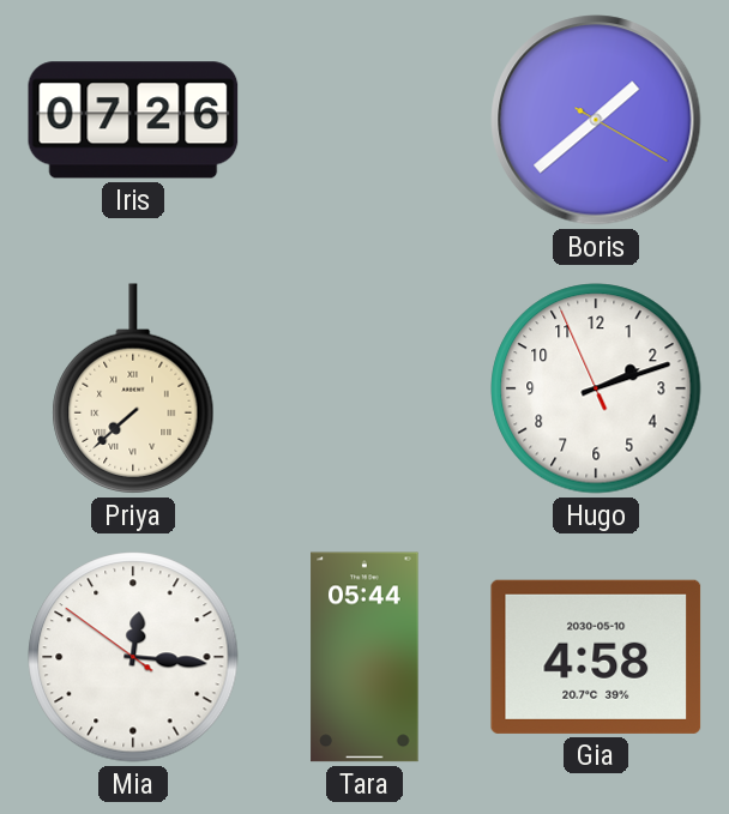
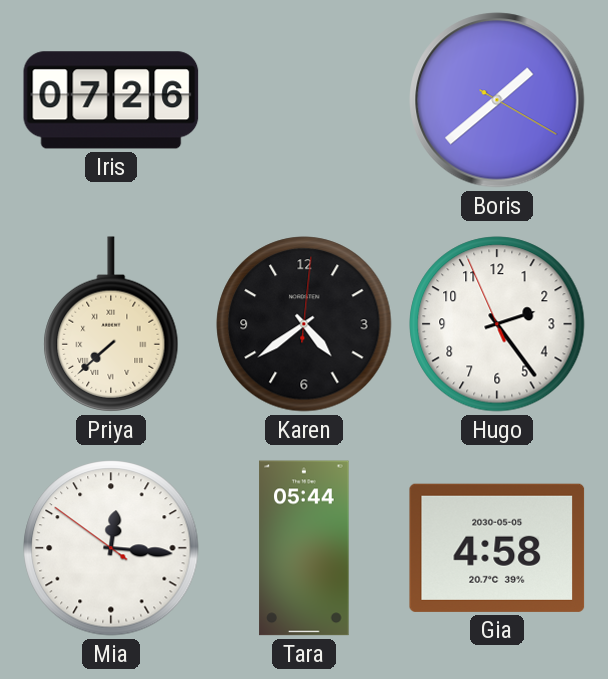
Karen: none -> 4:39 (304, 324)
Hugo: 2:11 -> 2:23 (497, 324)
Gia date: 2030-05-10 -> 2030-05-05 (497, 548)
